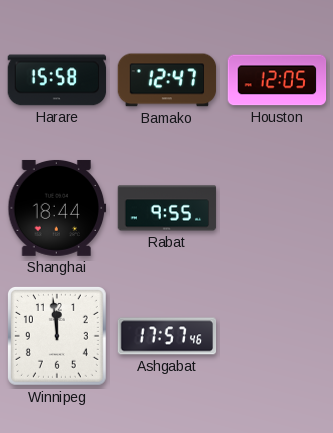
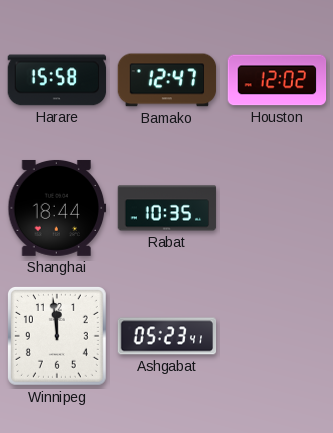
Houston: 12:05 -> 12:02 (277, 80)
Rabat: 9:55 -> 10:35 (167, 208)
Ashgabat: 17:57 -> 05:23 (167, 336)
